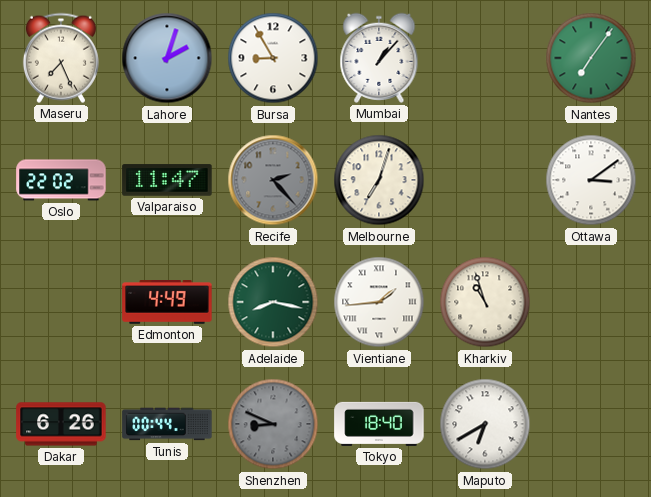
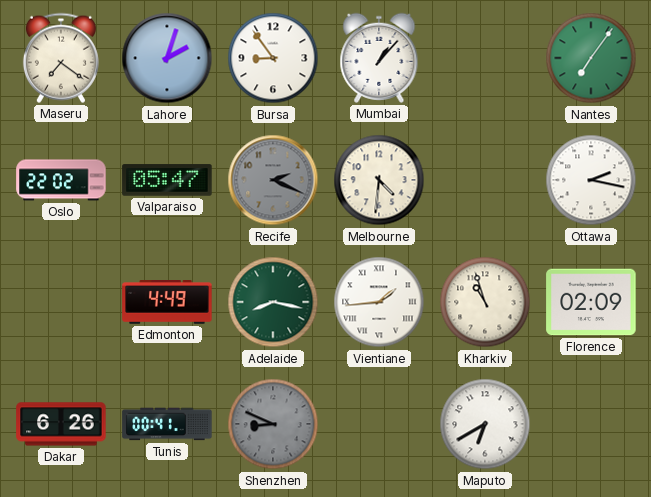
Maseru: 7:26 -> 7:21 (61, 58)
Bursa: 8:55 -> 8:54 (273, 58)
Valparaiso: 11:47 -> 05:47 (167, 180)
Recife: 2:23 -> 2:19 (273, 180)
Melbourne: 7:03 -> 4:31 (379, 180)
Ottawa: 3:09 -> 2:17 (591, 180)
Florence: none -> 02:09 (591, 302)
Tunis: 00:44 -> 00:41 (167, 424)
Tokyo: 18:40 -> none (379, 424)
